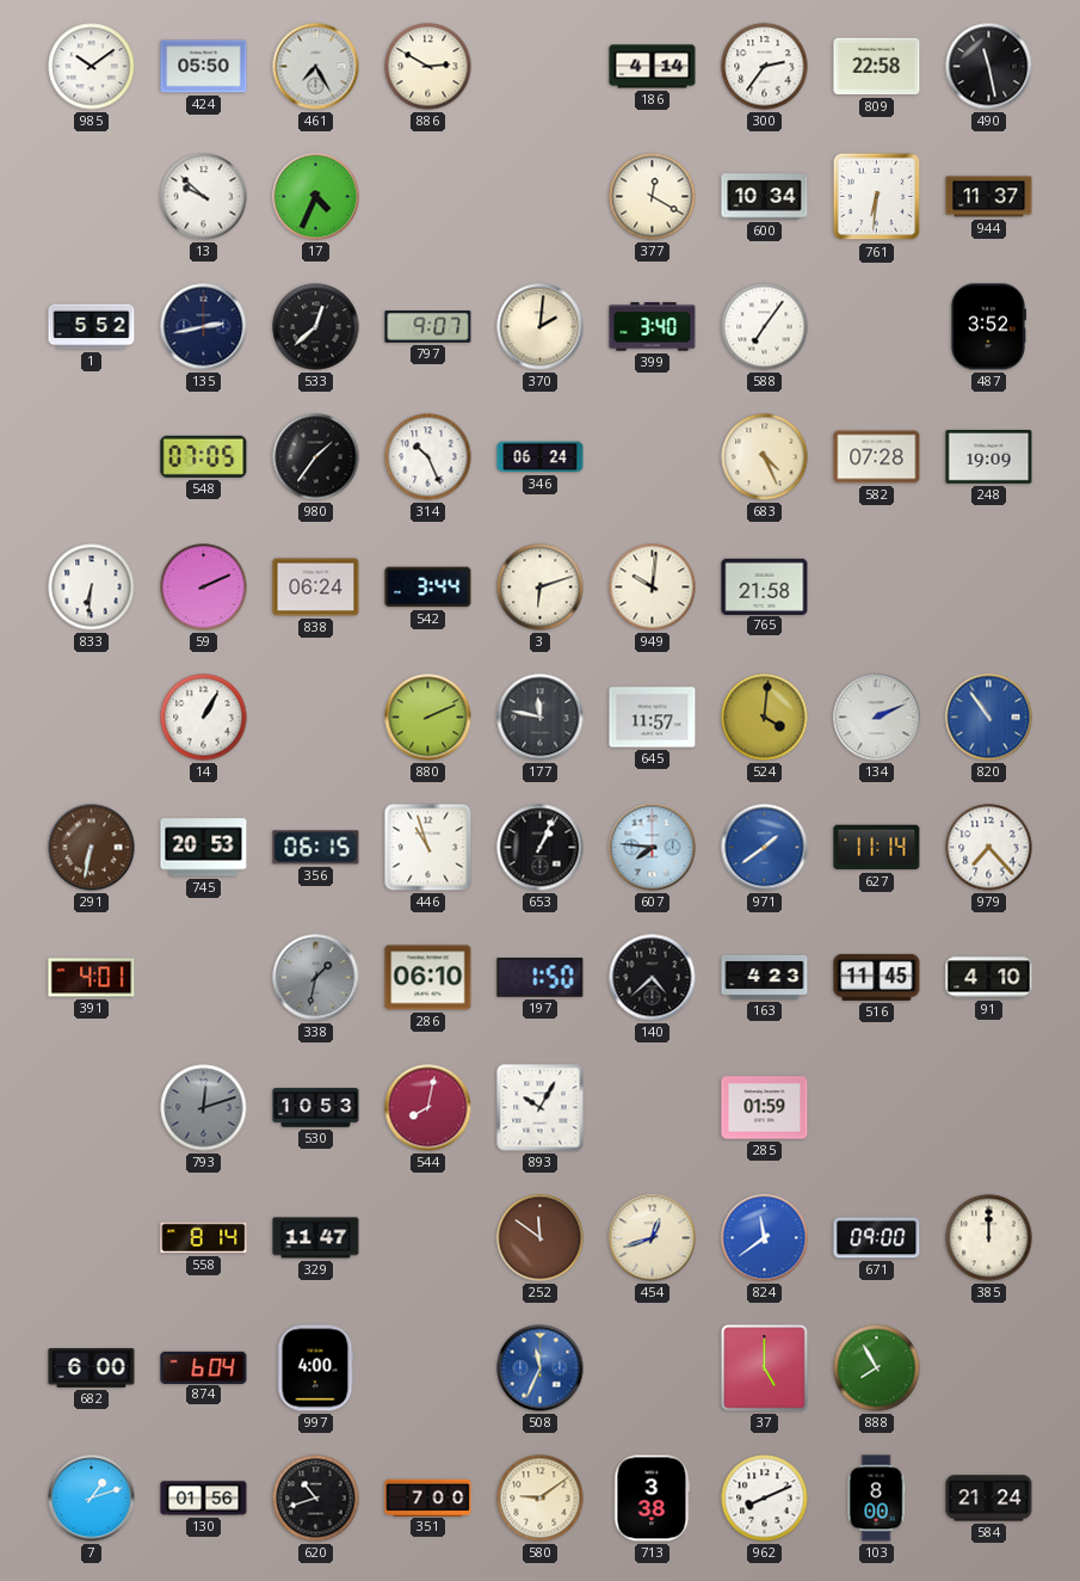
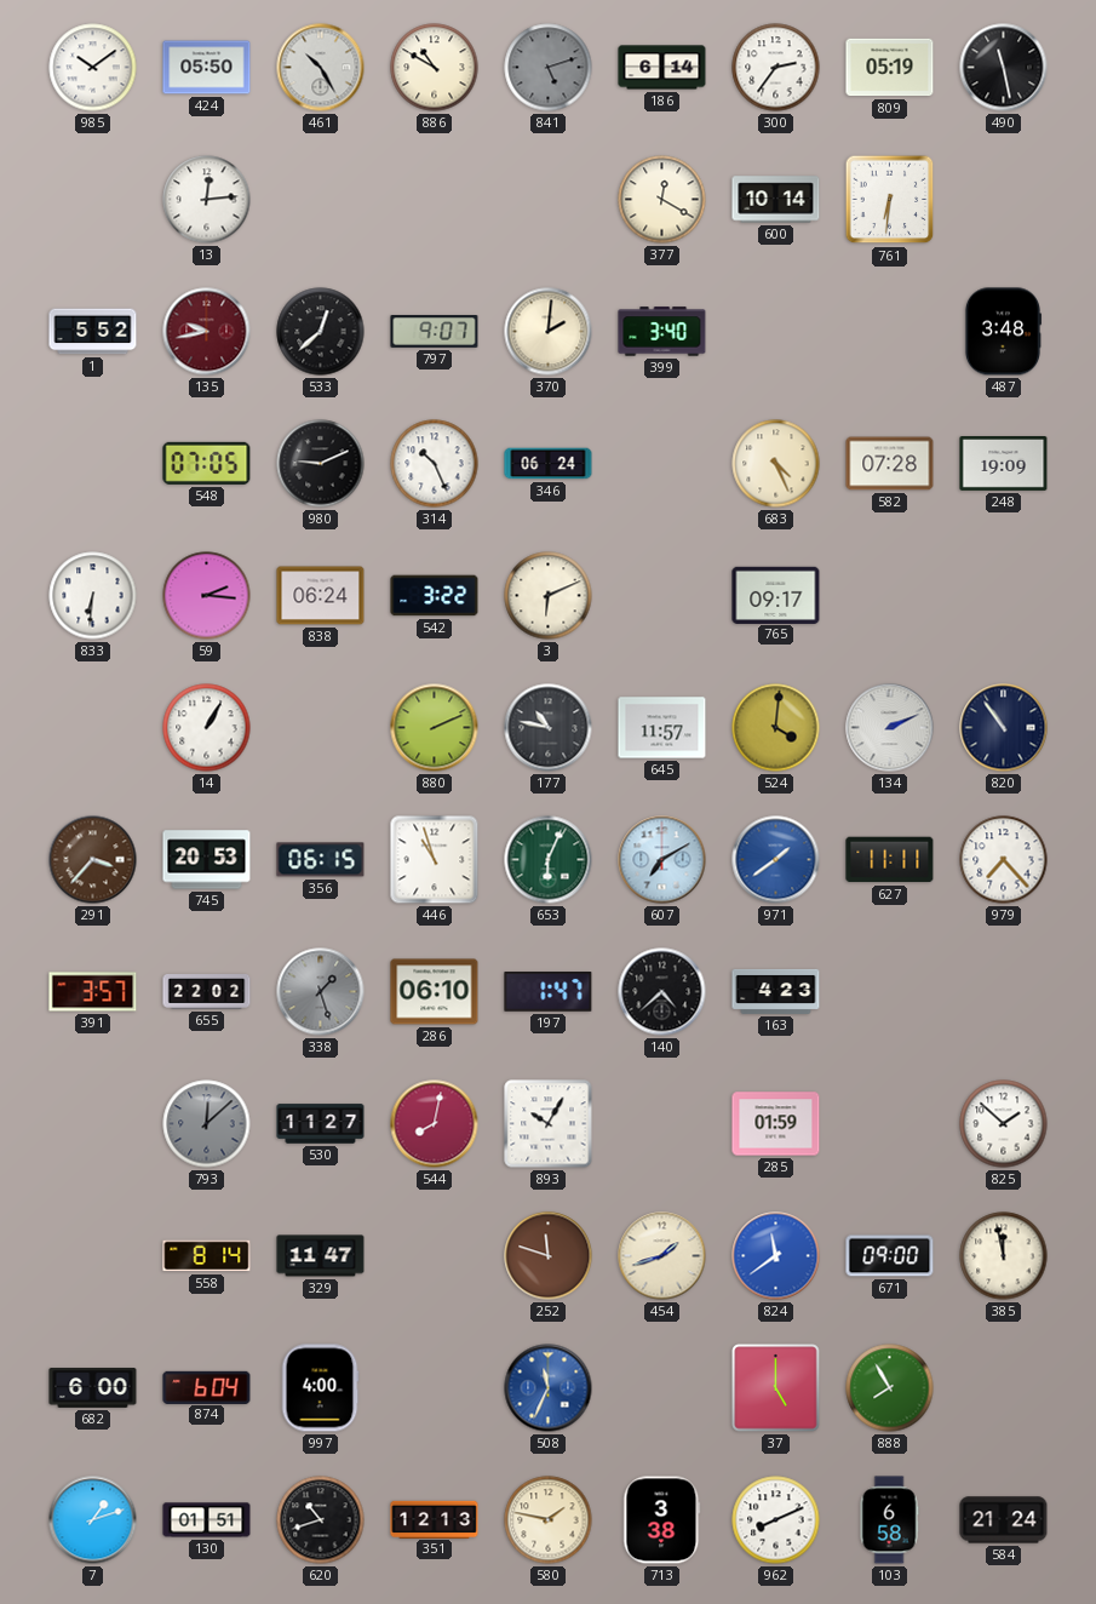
461: 7:25 -> 10:25 (321, 68)
886: 2:50 -> 10:50 (435, 68)
841: none -> 5:12 (549, 68)
186: 4:14 -> 6:14 (662, 68)
809: 22:58 -> 05:19 (890, 68)
13: 9:52 -> 12:14 (207, 200)
17: 4:34 -> none (316, 197)
600: 10:34 -> 10:14 (776, 200)
944: 11:37 -> none (989, 197)
135: 2:43 -> 9:43 (207, 332)
135 dial: navy -> burgundy (207, 332)
588: 7:06 -> none (765, 327)
487: 3:52 -> 3:48 (1003, 332)
980: 1:36 -> 9:11 (321, 464)
59: 2:11 -> 2:16 (207, 596)
542: 3:44 -> 3:22 (435, 596)
3: 6:12 -> 6:11 (549, 596)
949: 10:01 -> none (653, 588)
765: 21:58 -> 09:17 (776, 595)
177: 11:47 -> 10:47 (549, 728)
820 dial: blue -> navy (1004, 728)
291: 6:32 -> 3:37 (93, 860)
653: 1:04 -> 6:04 (549, 860)
653 dial: black -> green (549, 860)
607: 7:46 -> 7:10 (662, 860)
627: 11:14 -> 11:11 (890, 860)
391: 4:01 -> 3:57 (93, 992)
655: none -> 22:02 (207, 992)
338: 1:32 -> 1:27 (321, 992)
197: 1:50 -> 1:47 (549, 992)
516: 11:45 -> none (877, 977)
91: 4:10 -> none (989, 978)
793: 12:12 -> 12:08 (207, 1124)
530: 10:53 -> 11:27 (321, 1124)
825: none -> 1:52 (1004, 1124)
252: 11:51 -> 11:48 (549, 1256)
454: 12:42 -> 1:42 (662, 1256)
385: 12:00 -> 11:58 (1004, 1256)
130: 01:56 -> 01:51 (207, 1520)
351: 7:00 -> 12:13 (435, 1519)
580: 9:09 -> 1:47 (549, 1520)
103: 8:00 -> 6:58 (889, 1520)
